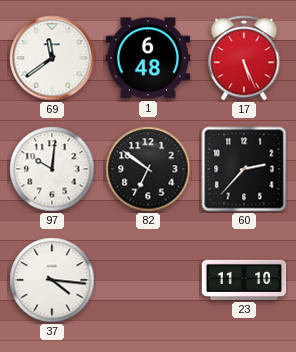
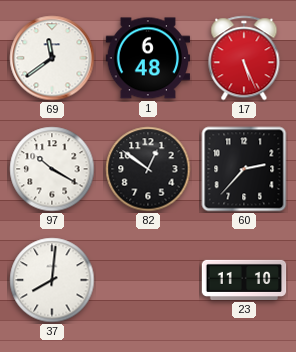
97: 10:01 -> 10:20 (52, 169)
82: 6:51 -> 12:51 (148, 169)
37: 4:16 -> 8:01 (52, 280)
